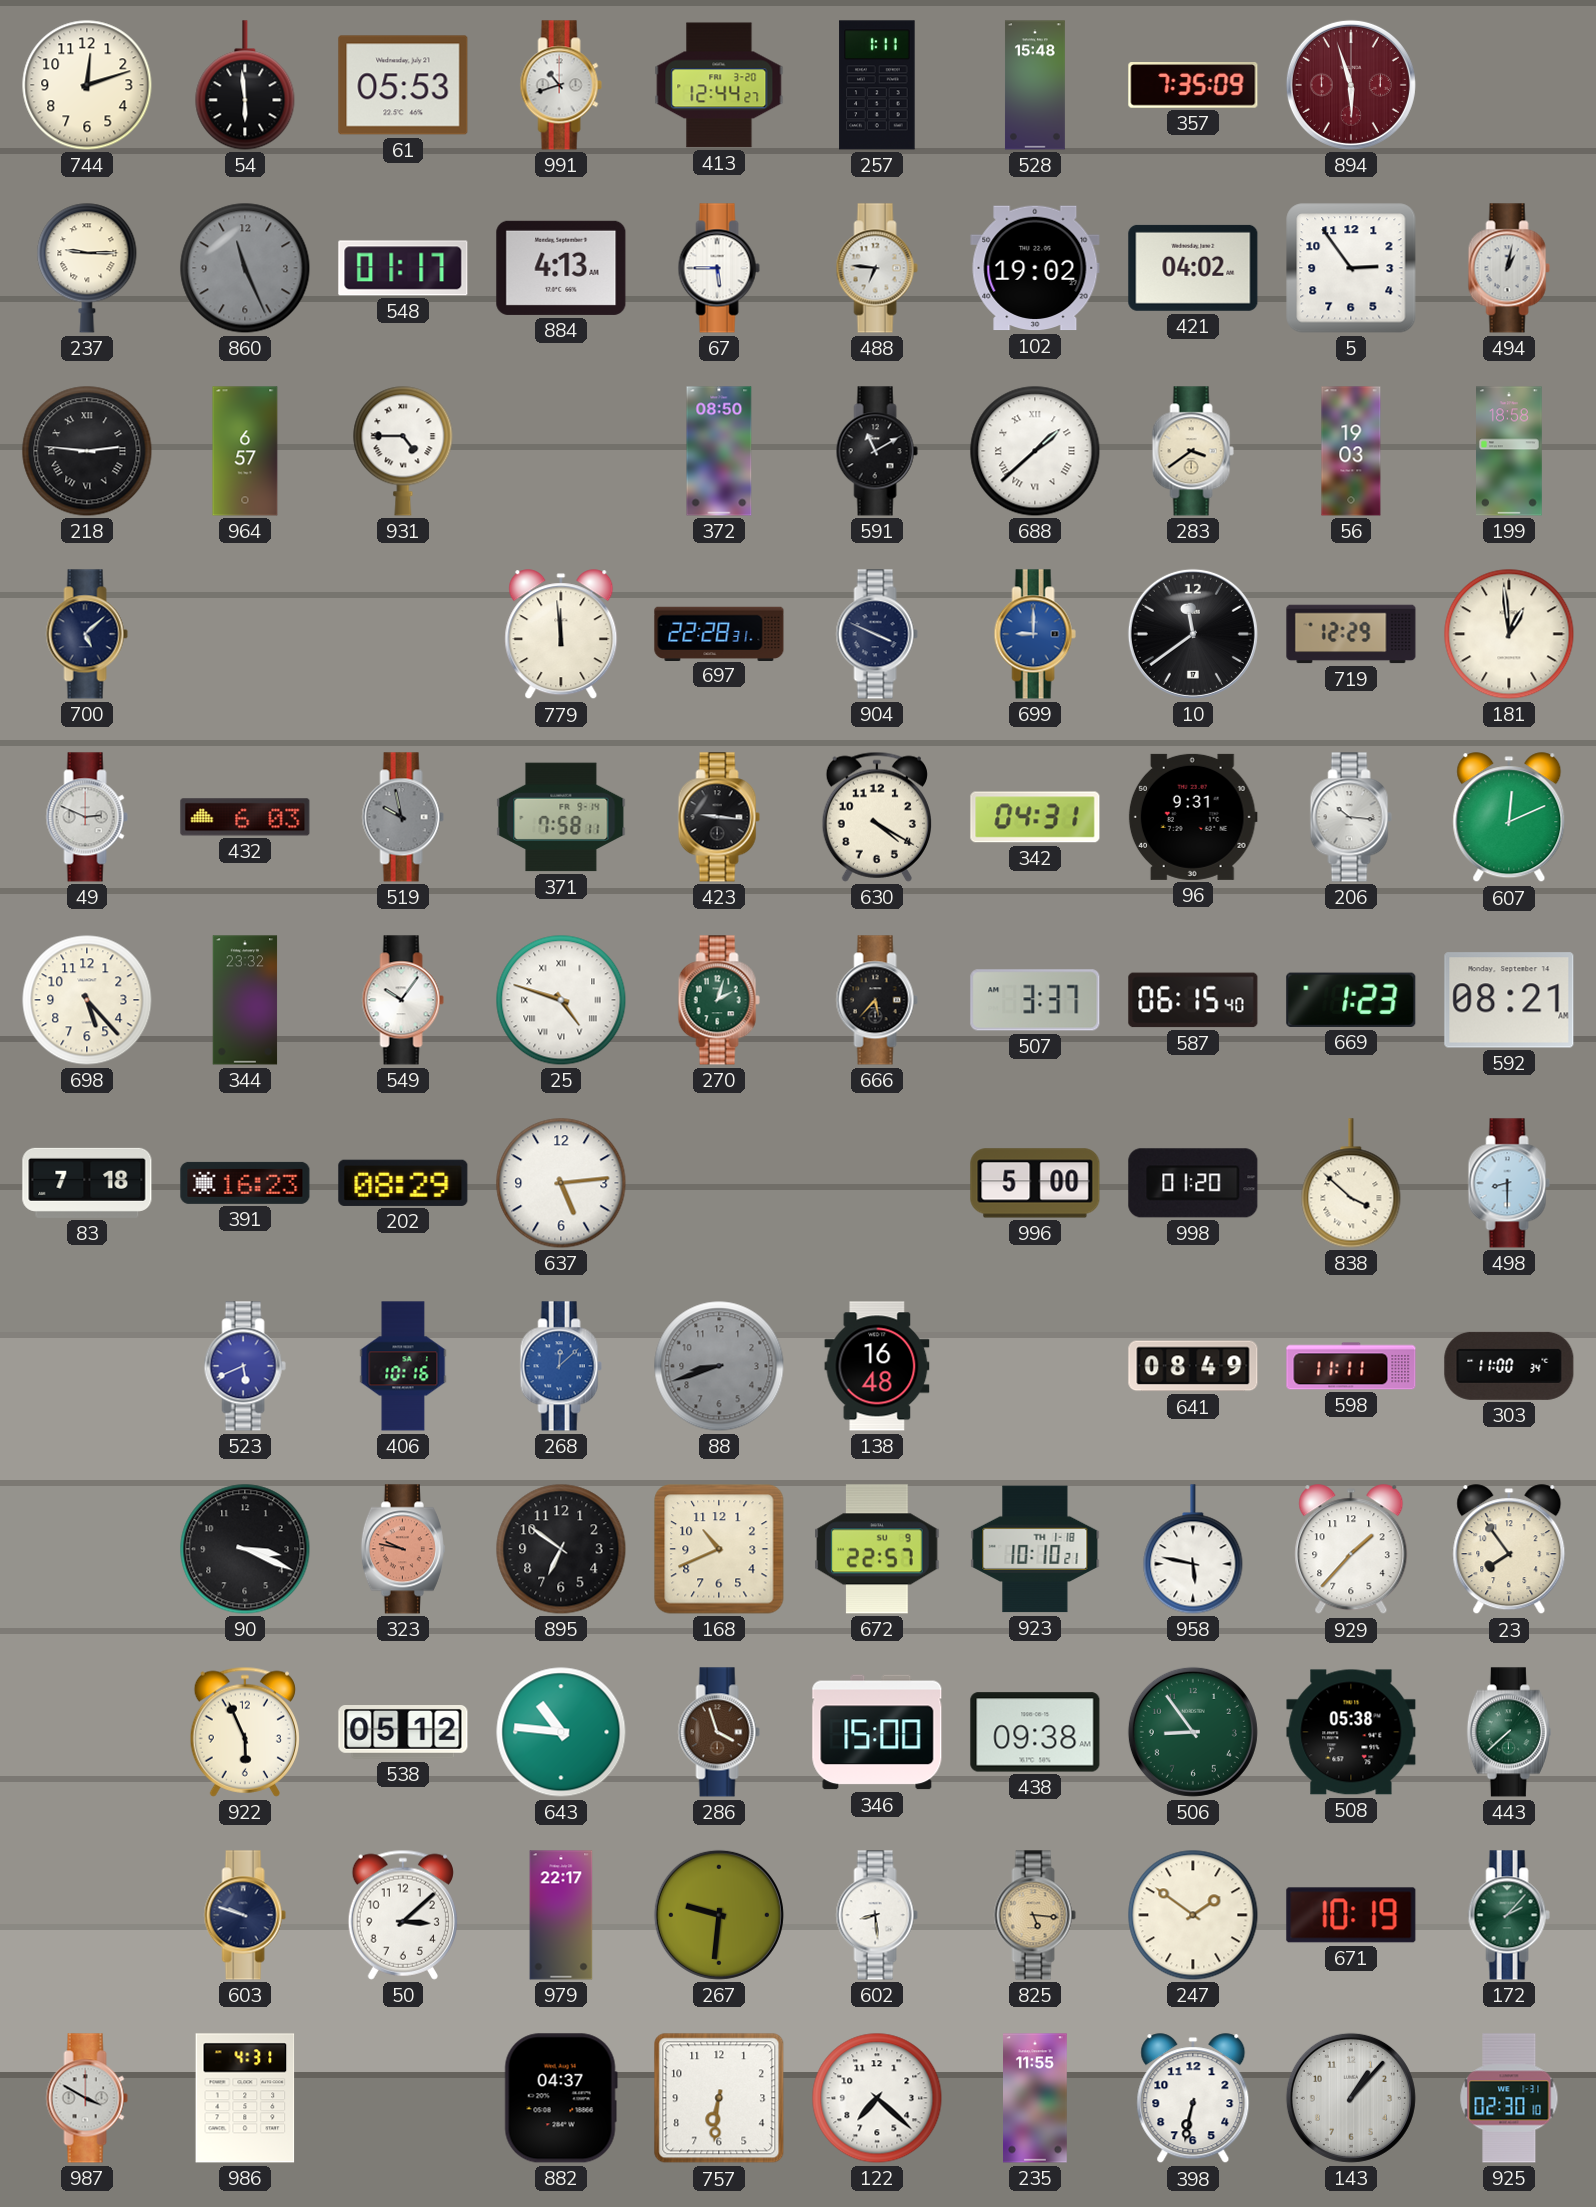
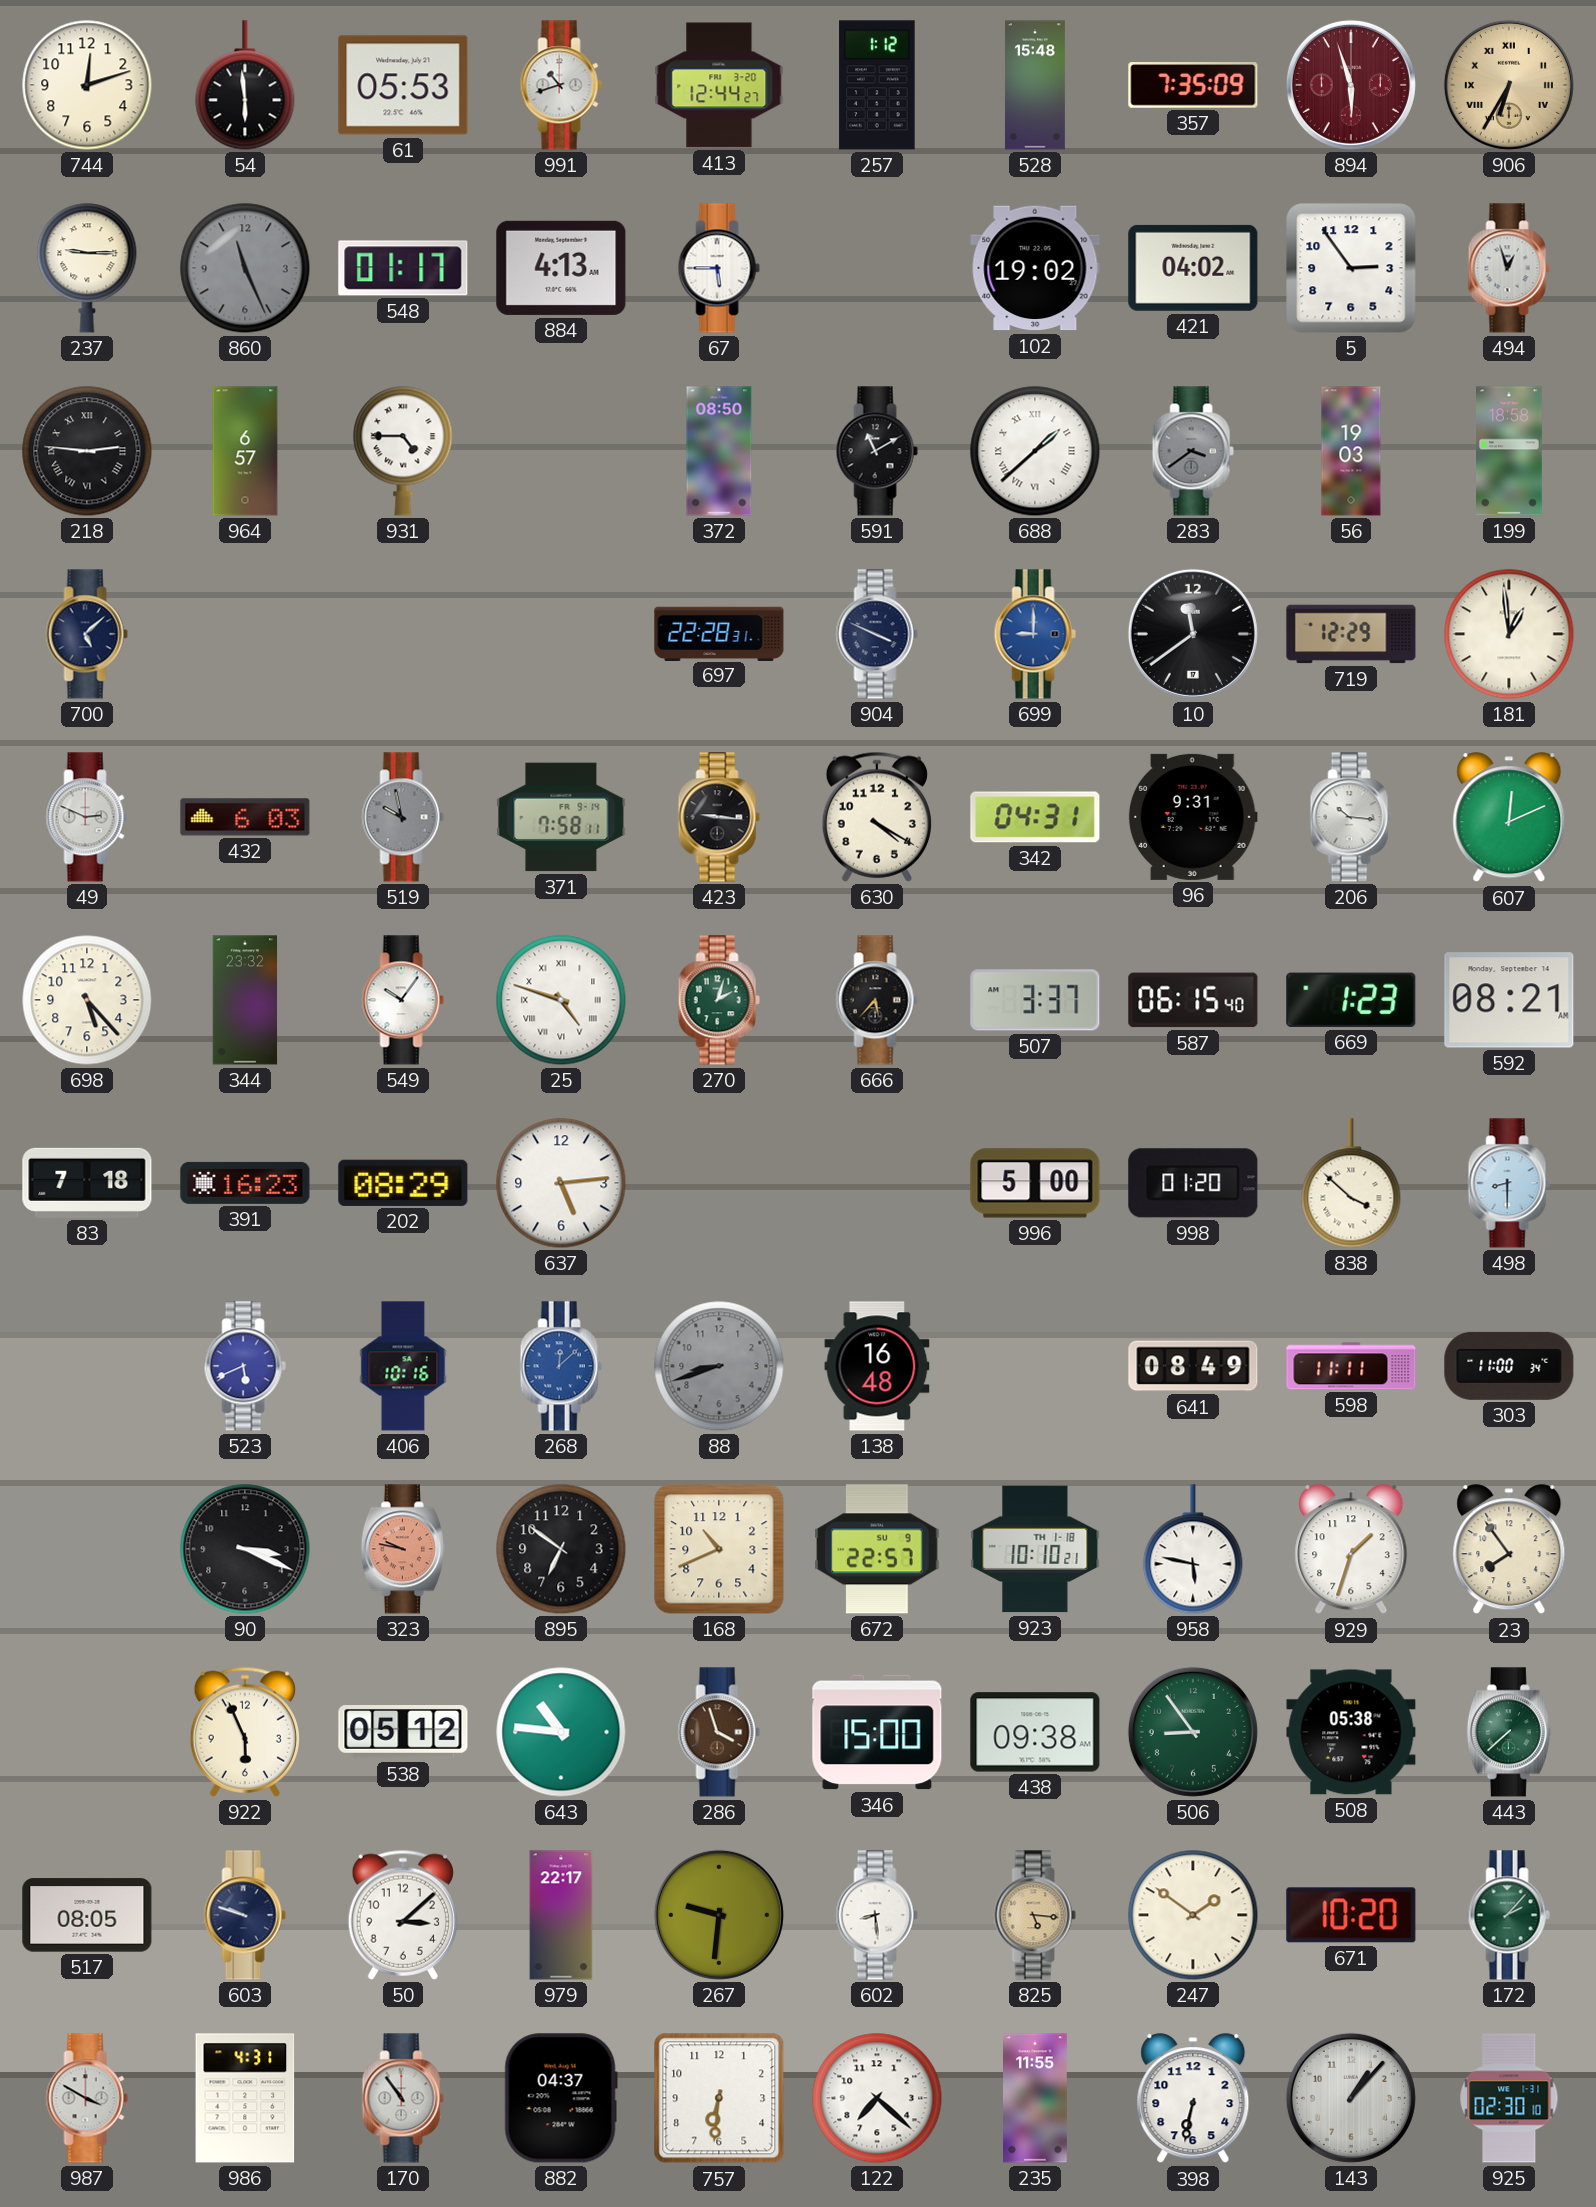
257: 1:11 -> 1:12 (877, 85)
906: none -> 6:35 (1509, 85)
488: 6:46 -> none (877, 268)
494: 1:02 -> 12:57 (1509, 268)
283 dial: cream -> grey (1193, 451)
779: 11:59 -> none (561, 635)
929: 1:37 -> 1:33 (1351, 1550)
517: none -> 08:05 (87, 1915)
671: 10:19 -> 10:20 (1351, 1915)
170: none -> 10:54 (403, 2098)
